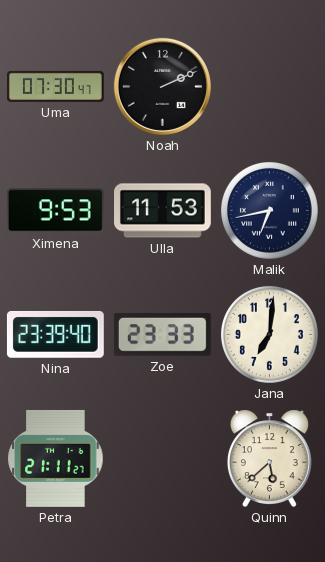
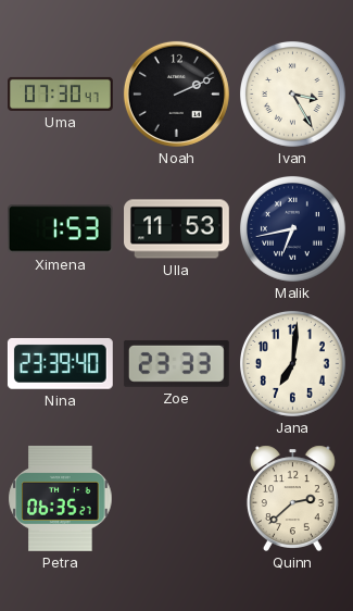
Ivan: none -> 3:25 (292, 93)
Ximena: 9:53 -> 1:53 (60, 229)
Petra: 21:11 -> 06:35 (61, 498)
Quinn: 5:38 -> 2:38 (292, 498)
